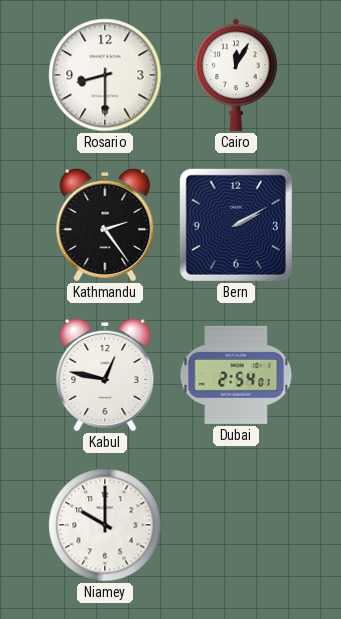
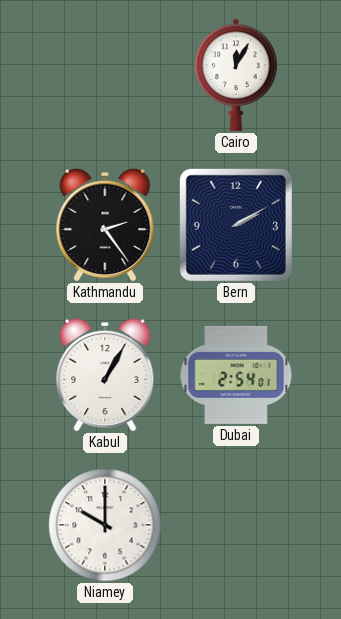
Rosario: 8:30 -> none (105, 75)
Kabul: 12:47 -> 1:05 (105, 375)
